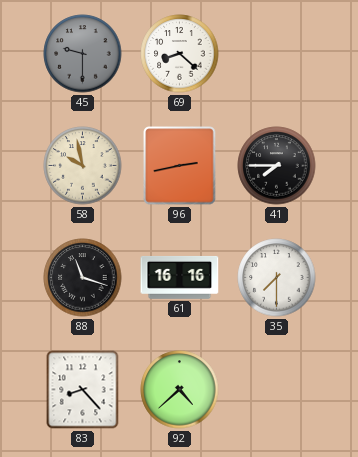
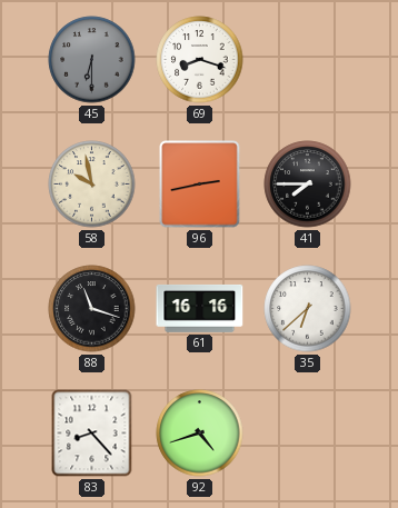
45: 9:30 -> 6:30 (92, 60)
69: 8:22 -> 8:18 (200, 60)
35: 7:30 -> 6:38 (308, 309)
92: 4:38 -> 4:42 (200, 434)
